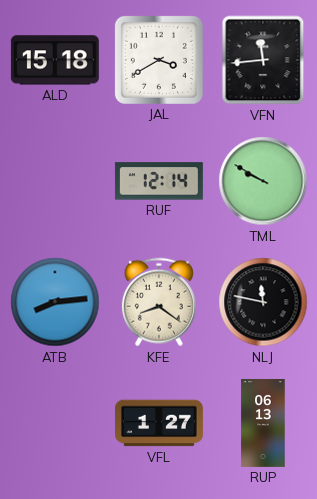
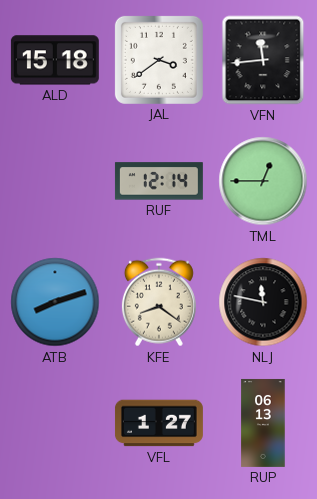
JAL: 3:40 -> 3:39 (159, 60)
TML: 9:50 -> 12:45 (263, 181)
ATB: 8:14 -> 8:12 (55, 302)
